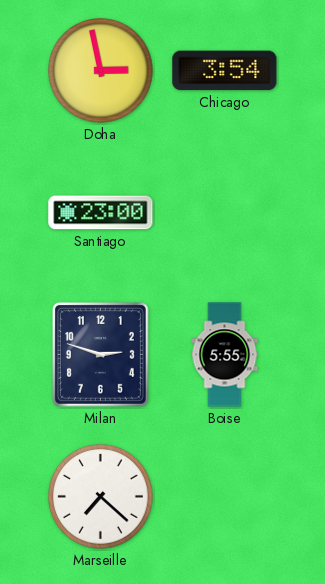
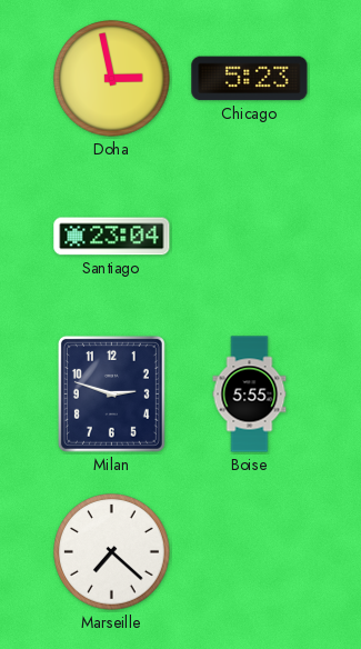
Chicago: 3:54 -> 5:23 (250, 79)
Santiago: 23:00 -> 23:04 (112, 237)
